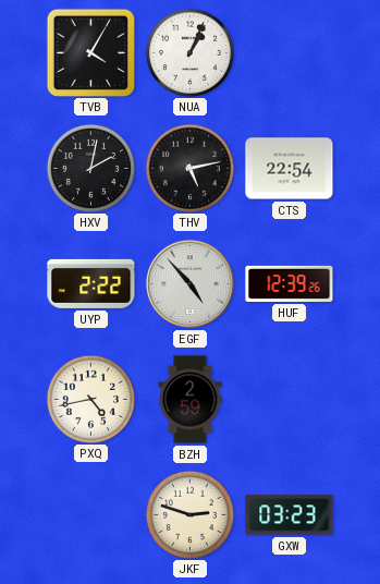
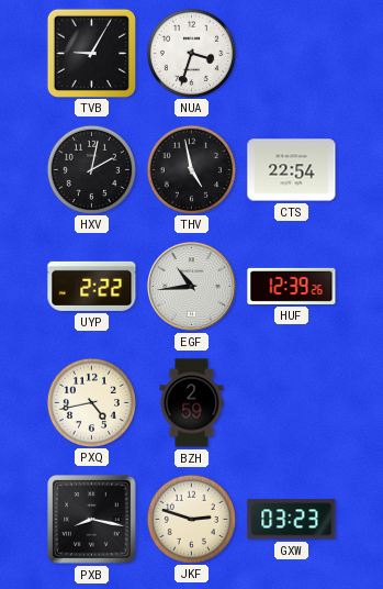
TVB: 4:05 -> 9:05 (91, 53)
NUA: 1:04 -> 3:33 (191, 53)
THV: 5:13 -> 4:58 (191, 169)
EGF: 4:53 -> 10:44 (191, 286)
PXB: none -> 8:17 (92, 520)
